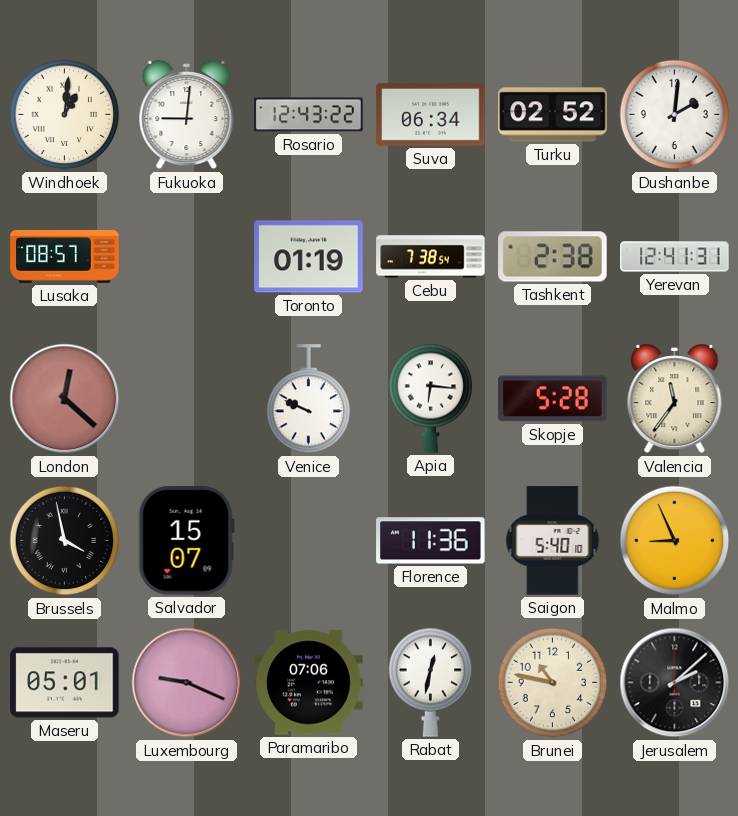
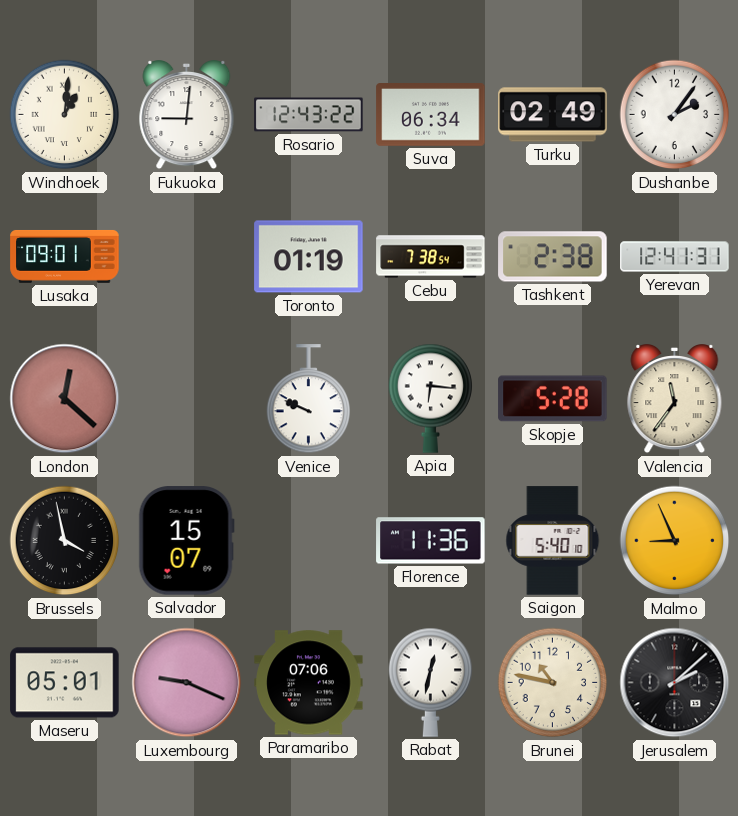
Turku: 02:52 -> 02:49 (553, 115)
Dushanbe: 2:01 -> 2:06 (675, 115)
Lusaka: 08:57 -> 09:01 (65, 257)
